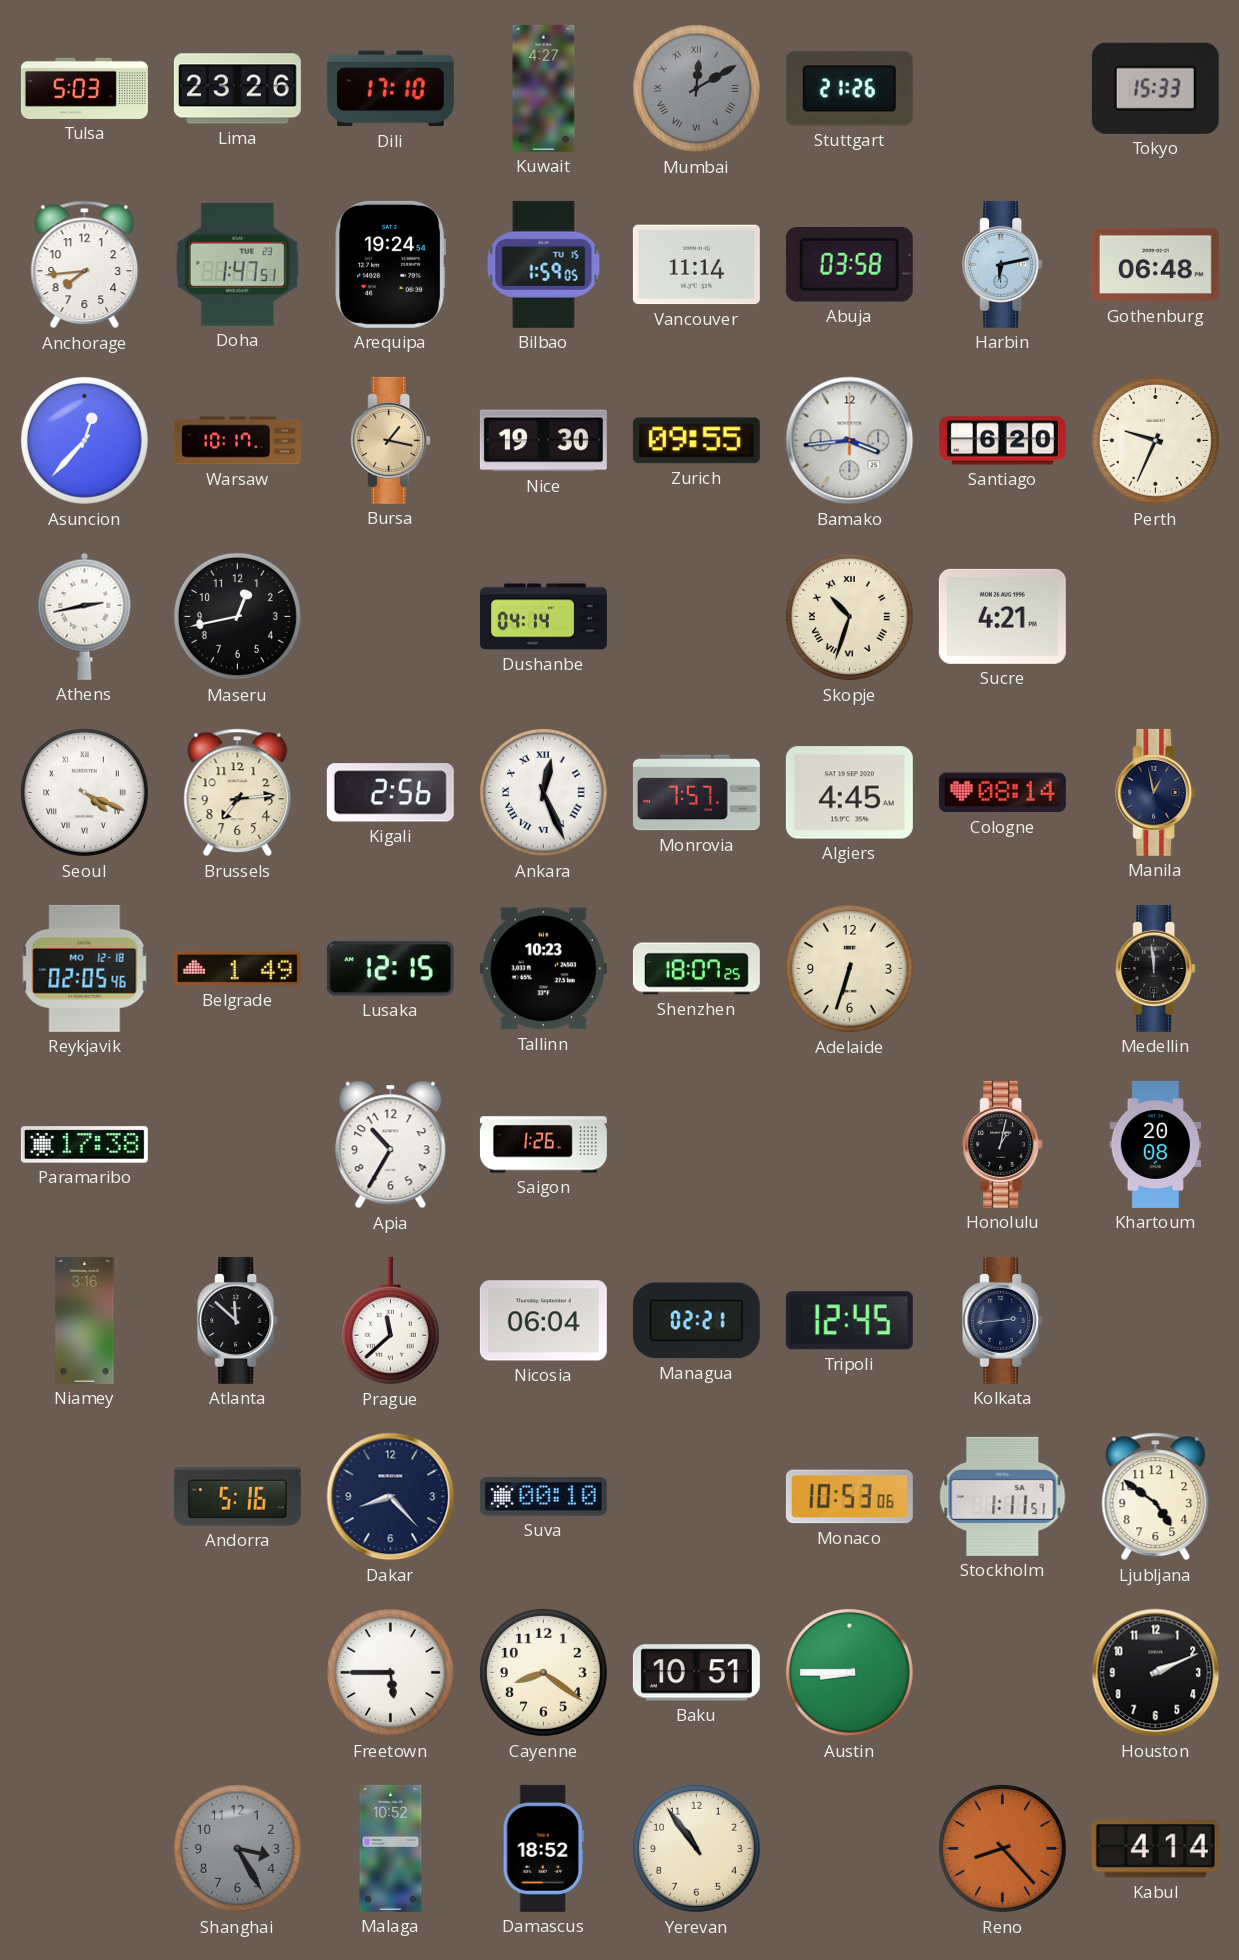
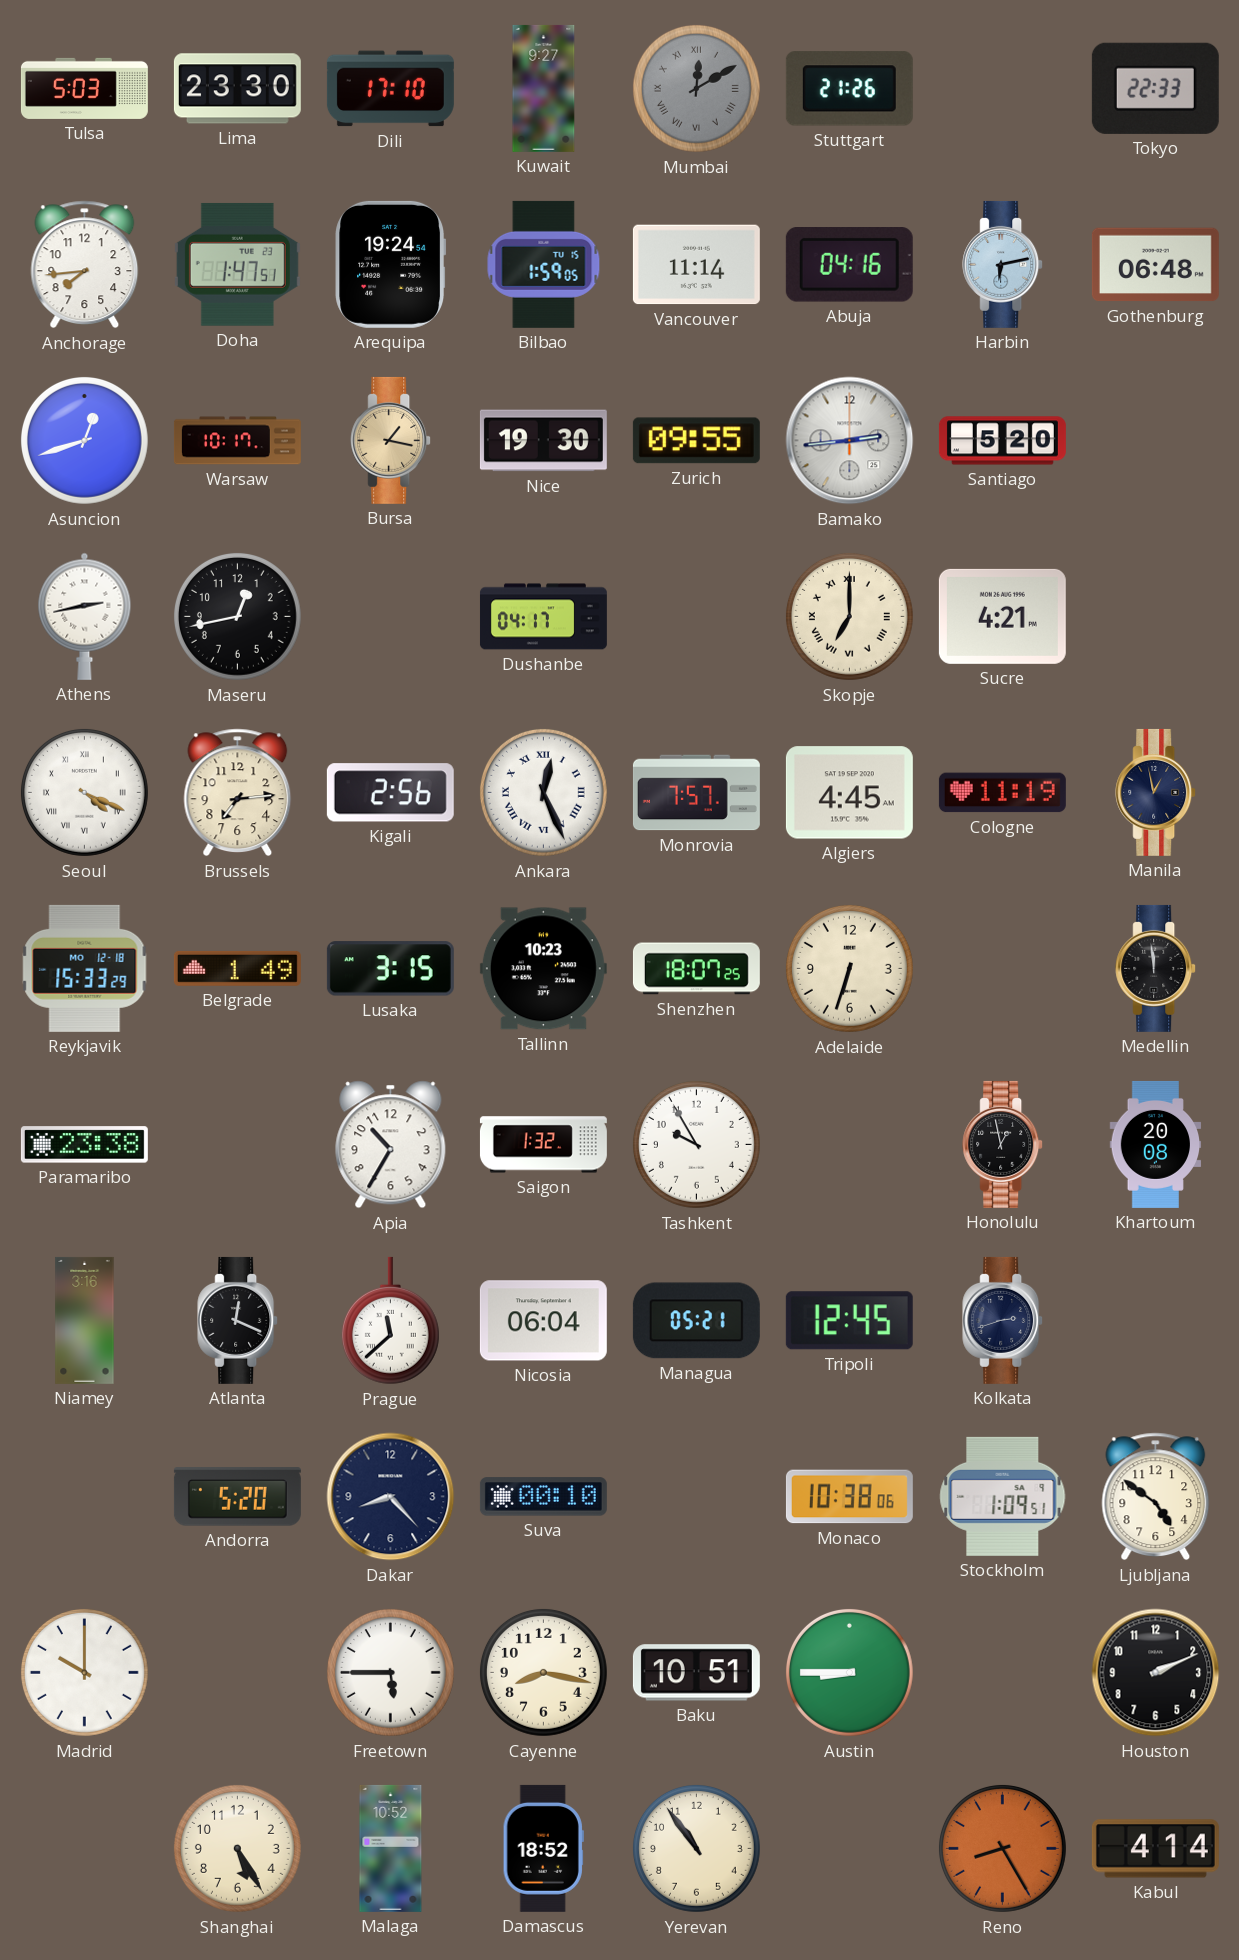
Lima: 23:26 -> 23:30 (237, 89)
Kuwait: 4:27 -> 9:27 (544, 88)
Tokyo: 15:33 -> 22:33 (1155, 88)
Abuja: 03:58 -> 04:16 (849, 265)
Asuncion: 12:37 -> 12:42 (84, 440)
Bamako: 3:44 -> 2:44 (850, 441)
Santiago: 6:20 -> 5:20 (1002, 441)
Perth: 9:34 -> none (1155, 440)
Dushanbe: 04:14 -> 04:17 (543, 617)
Skopje: 10:33 -> 7:00 (849, 616)
Cologne: 08:14 -> 11:19 (1002, 793)
Reykjavik: 02:05 -> 15:33 (85, 968)
Lusaka: 12:15 -> 3:15 (390, 969)
Paramaribo: 17:38 -> 23:38 (84, 1145)
Saigon: 1:26 -> 1:32 (543, 1145)
Tashkent: none -> 9:55 (696, 1144)
Honolulu: 1:02 -> 12:58 (1003, 1144)
Atlanta: 11:52 -> 12:19 (238, 1320)
Managua: 02:21 -> 05:21 (696, 1321)
Kolkata: 2:44 -> 2:42 (1003, 1320)
Andorra: 5:16 -> 5:20 (237, 1497)
Monaco: 10:53 -> 10:38 (849, 1497)
Stockholm: 1:11 -> 1:09 (1003, 1496)
Madrid: none -> 10:00 (84, 1672)
Cayenne: 8:21 -> 8:17 (543, 1672)
Shanghai: 3:25 -> 5:25 (237, 1848)
Shanghai dial: grey -> cream (237, 1848)
Reno: 8:23 -> 8:25 (1002, 1848)
